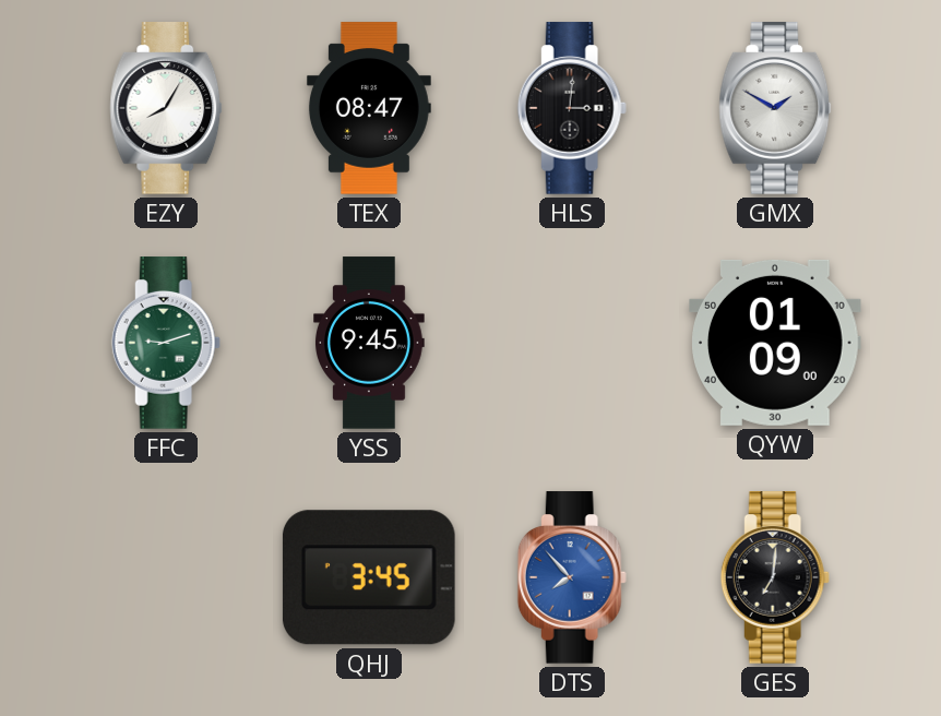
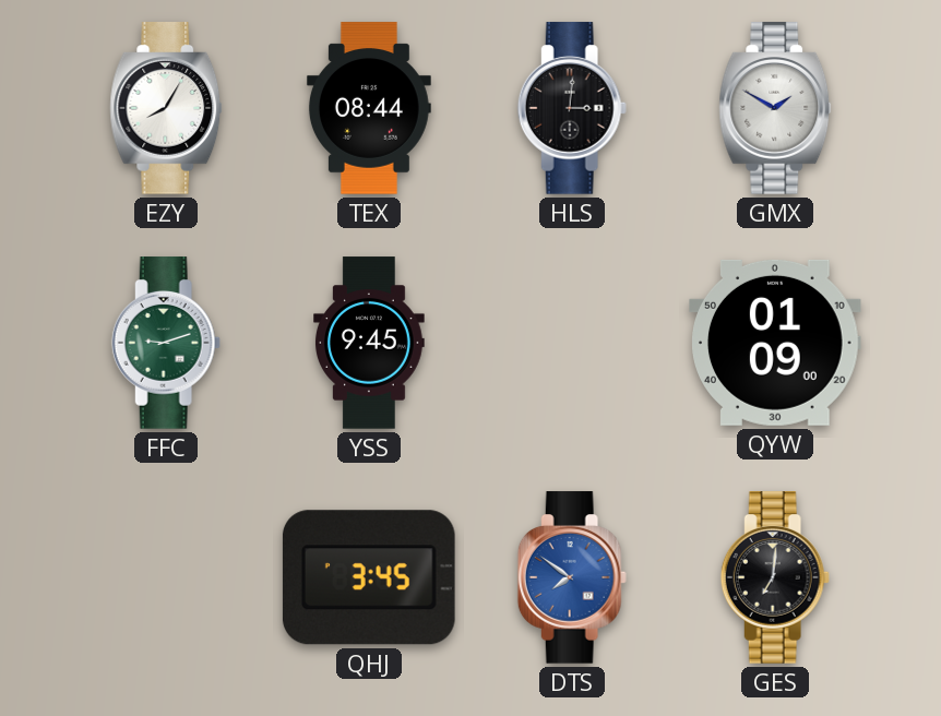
TEX: 08:47 -> 08:44 (369, 108)
DTS: 7:53 -> 7:51 (572, 577)
